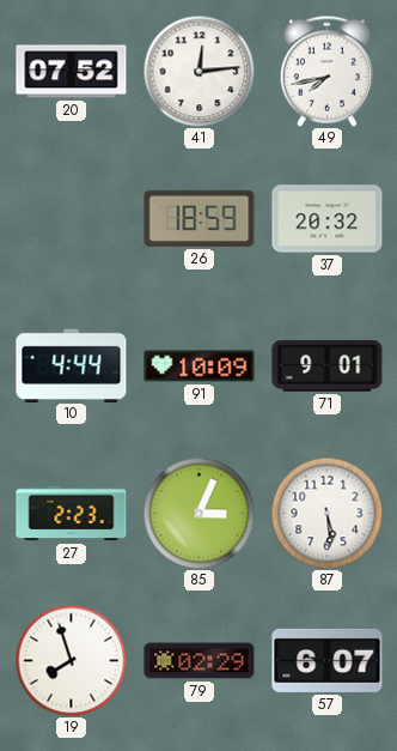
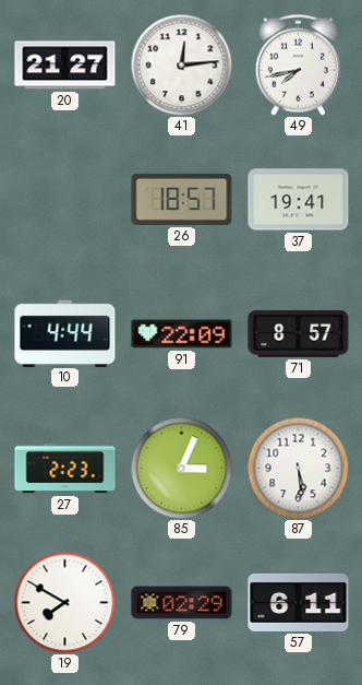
20: 07:52 -> 21:27 (65, 66)
26: 18:59 -> 18:57 (182, 199)
37: 20:32 -> 19:41 (299, 200)
91: 10:09 -> 22:09 (182, 334)
71: 9:01 -> 8:57 (299, 333)
19: 7:57 -> 7:50 (64, 602)
57: 6:07 -> 6:11 (299, 602)
